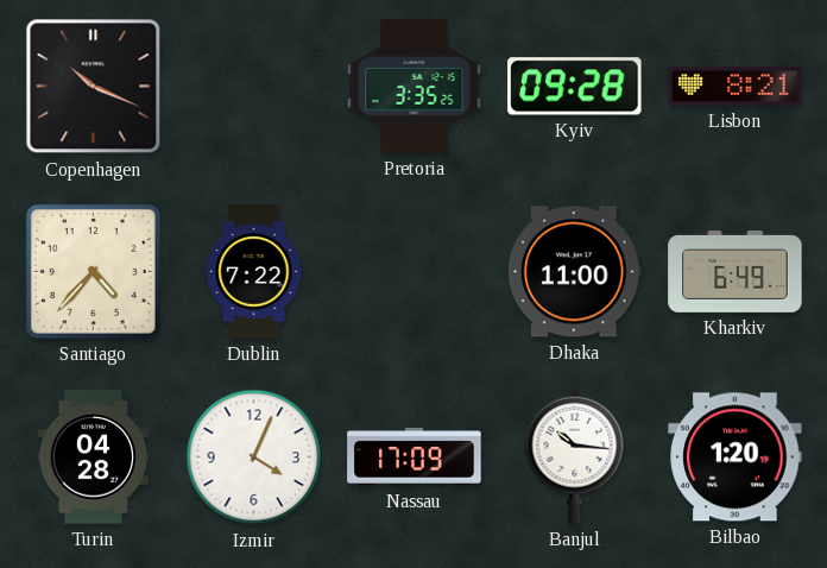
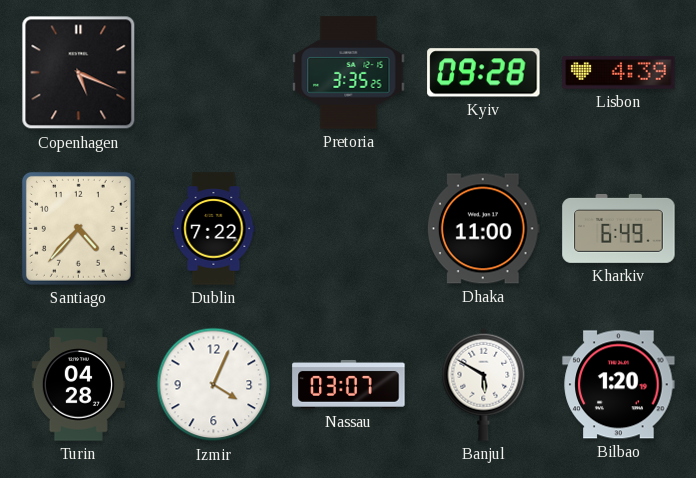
Copenhagen: 10:19 -> 5:19 (79, 73)
Lisbon: 8:21 -> 4:39 (619, 73)
Nassau: 17:09 -> 03:07 (349, 384)
Banjul: 10:16 -> 5:50 (484, 384)
